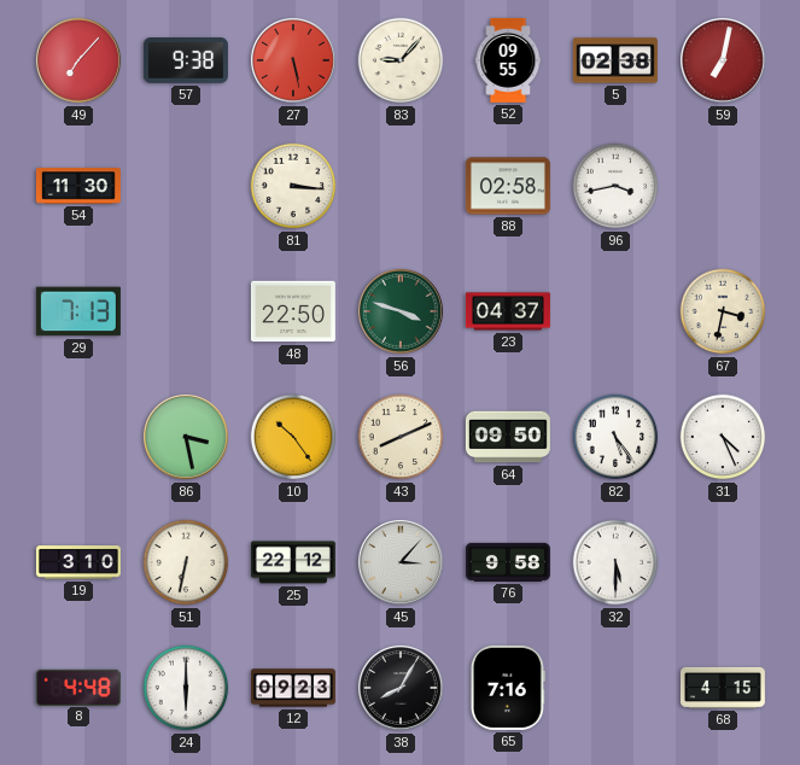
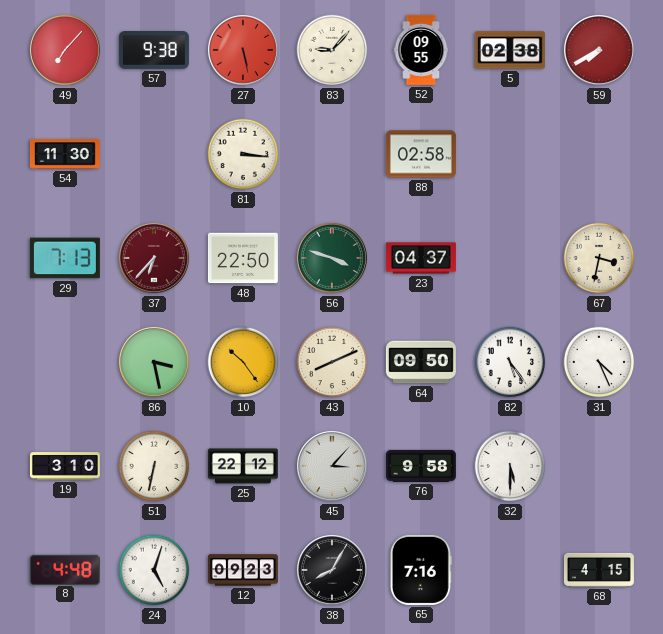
59: 7:02 -> 7:40 (599, 50)
96: 3:43 -> none (615, 186)
37: none -> 6:37 (154, 258)
24: 6:00 -> 5:03 (154, 570)
